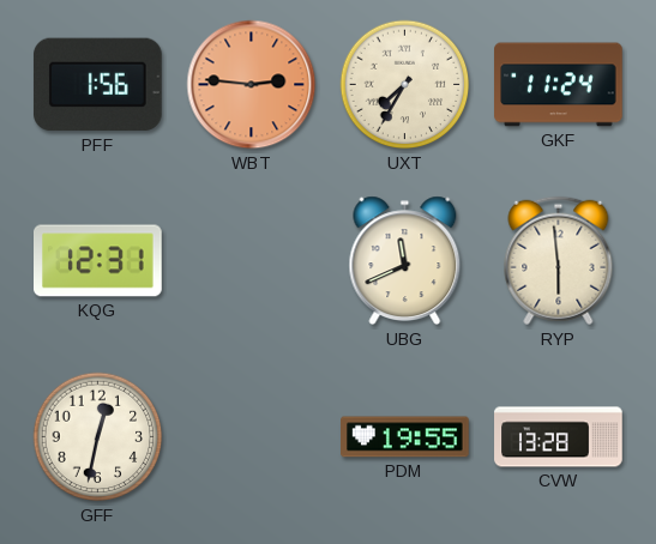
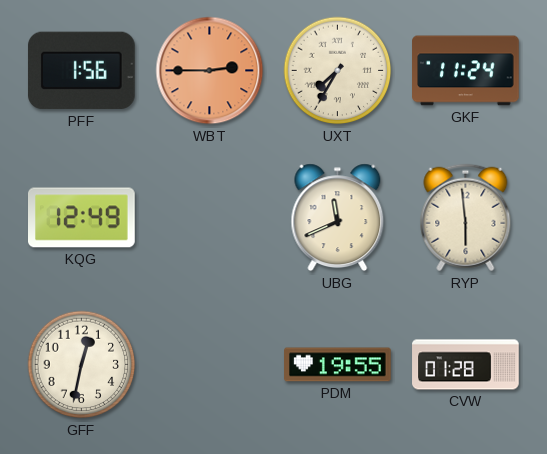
WBT: 2:46 -> 2:45 (210, 71)
KQG: 12:31 -> 12:49 (82, 218)
CVW: 13:28 -> 01:28 (466, 365)
